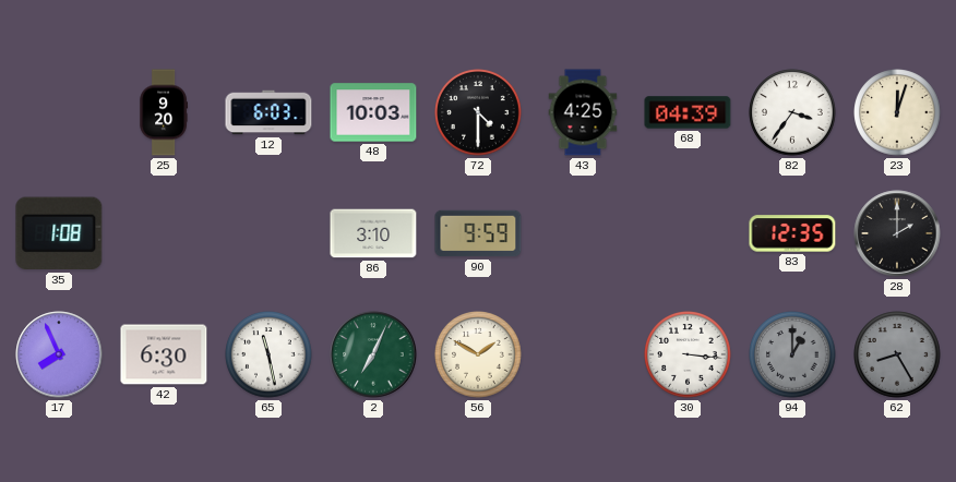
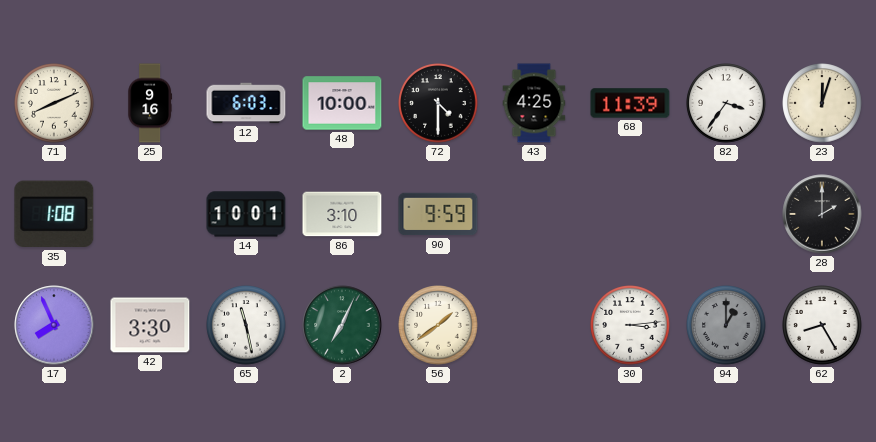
71: none -> 8:11 (54, 103)
25: 9:20 -> 9:16 (149, 103)
48: 10:03 -> 10:00 (342, 103)
68: 04:39 -> 11:39 (630, 103)
14: none -> 10:01 (246, 214)
83: 12:35 -> none (792, 233)
42: 6:30 -> 3:30 (150, 325)
56: 1:50 -> 1:39 (438, 325)
30: 3:16 -> 3:14 (630, 325)
62 dial: grey -> white (822, 325)
